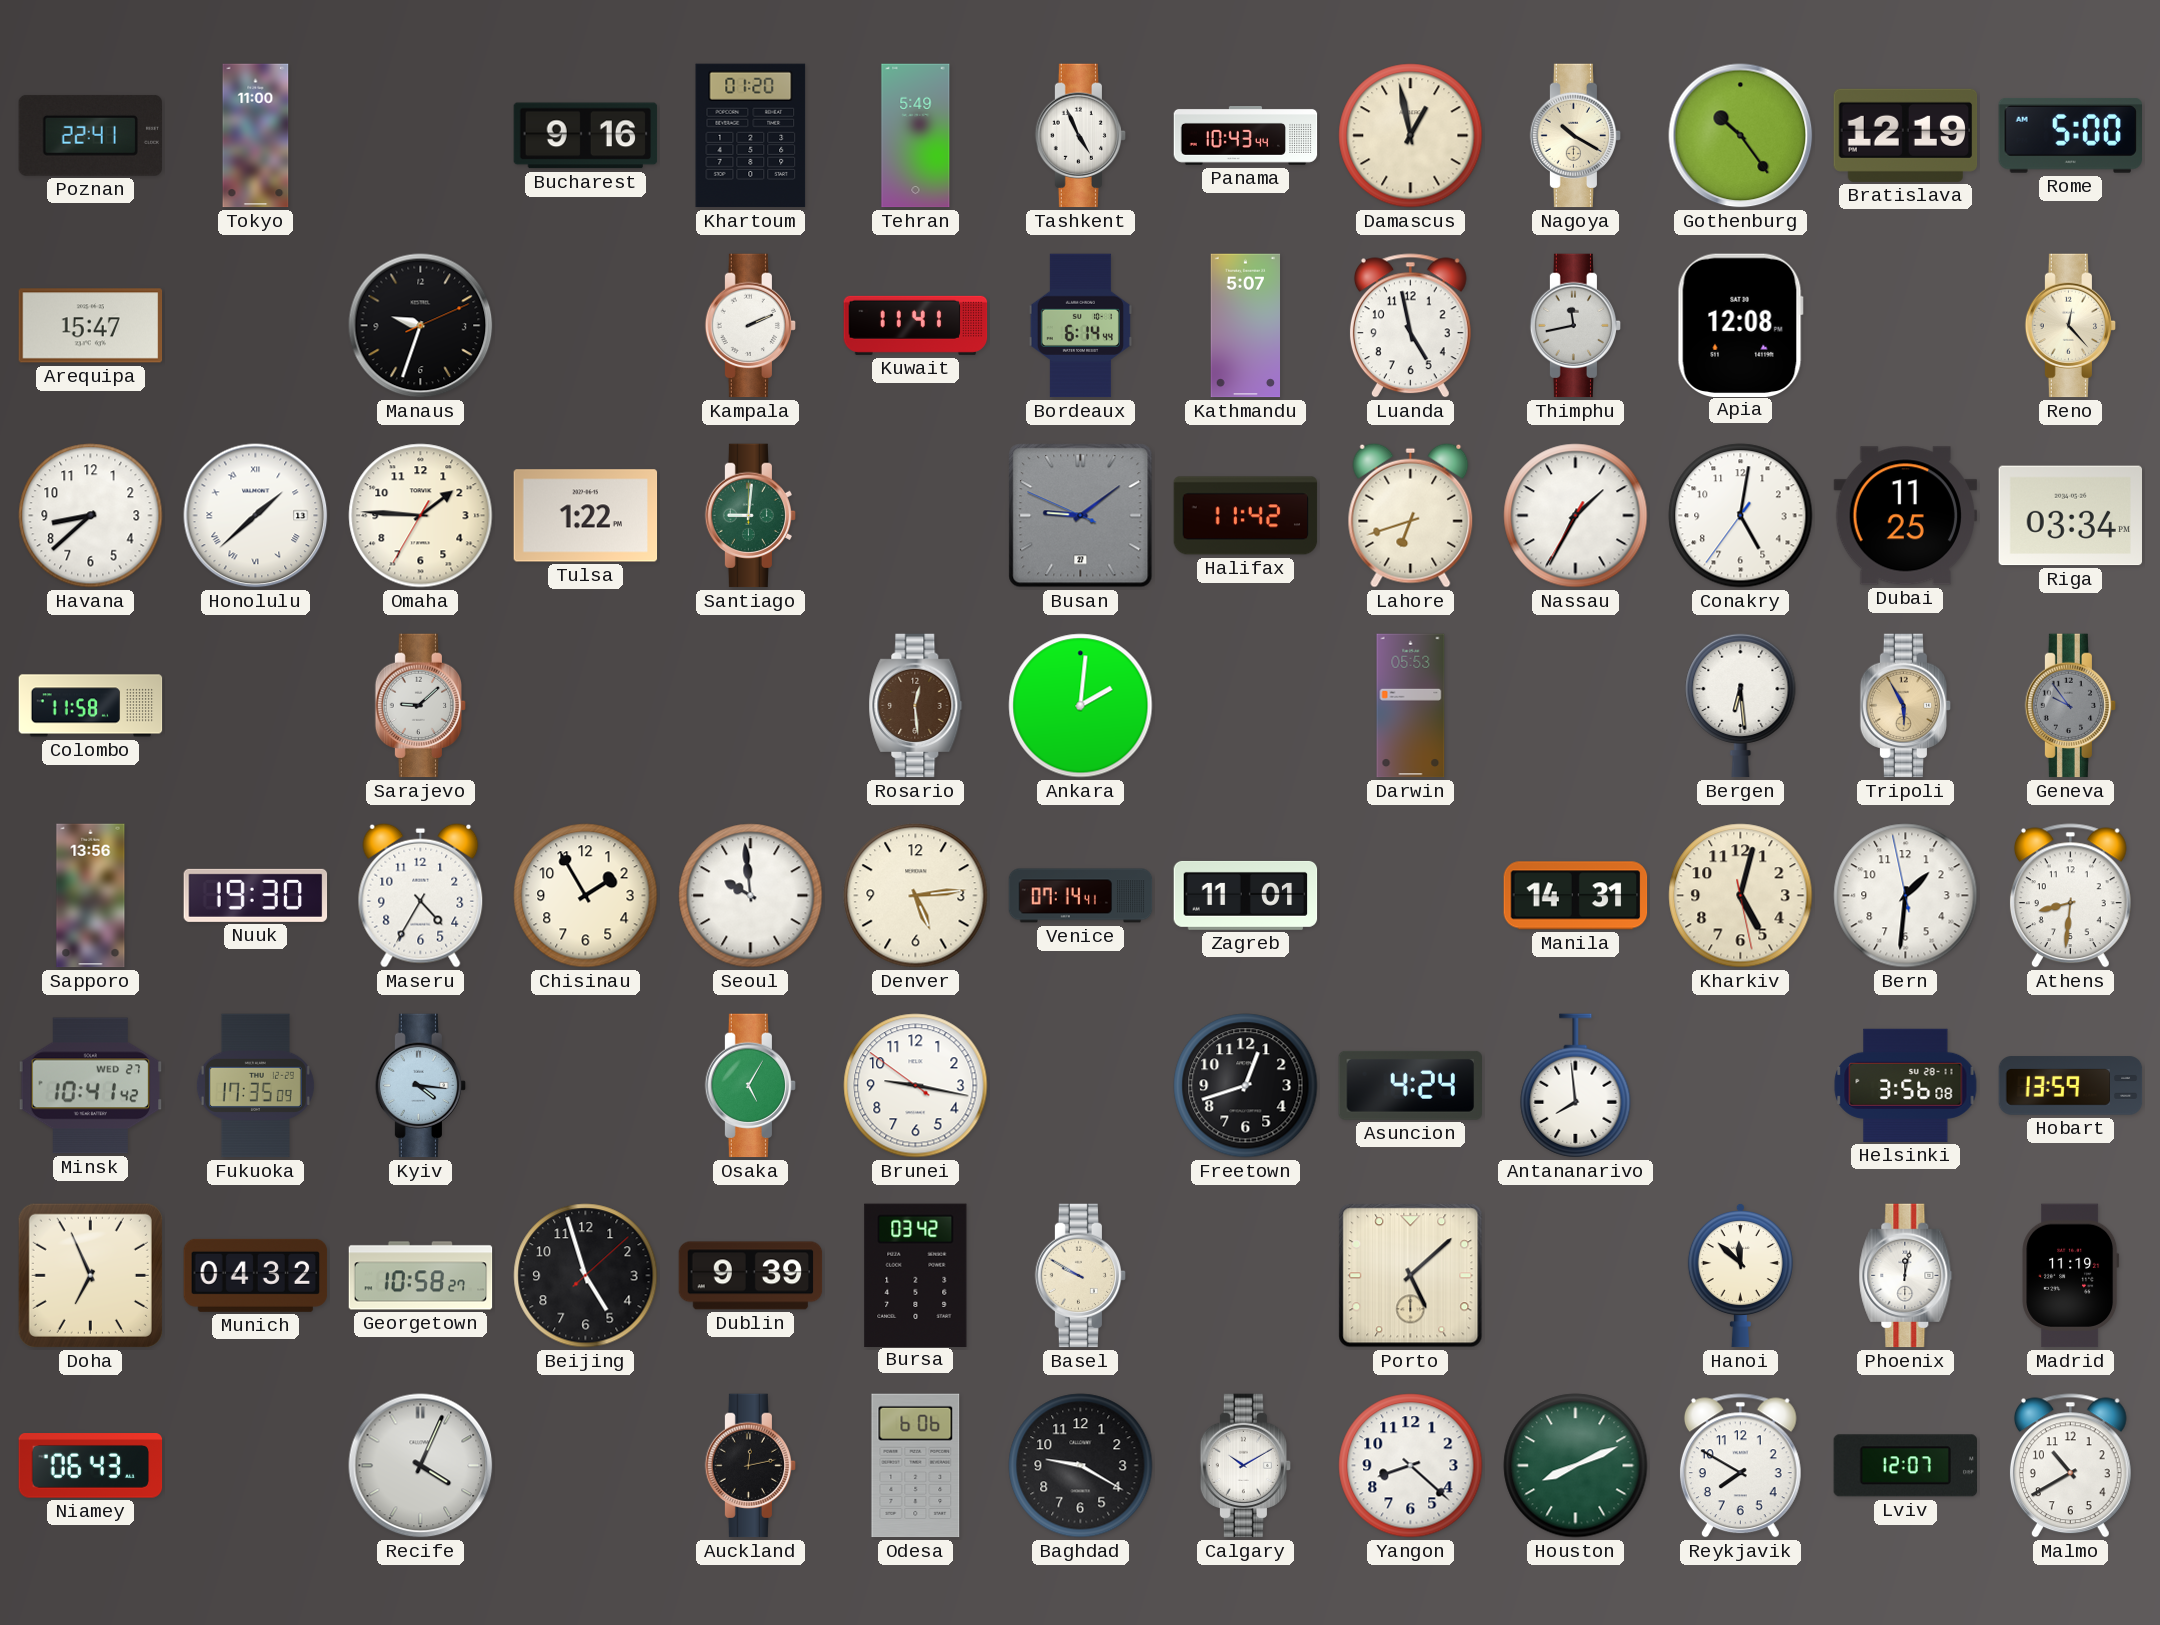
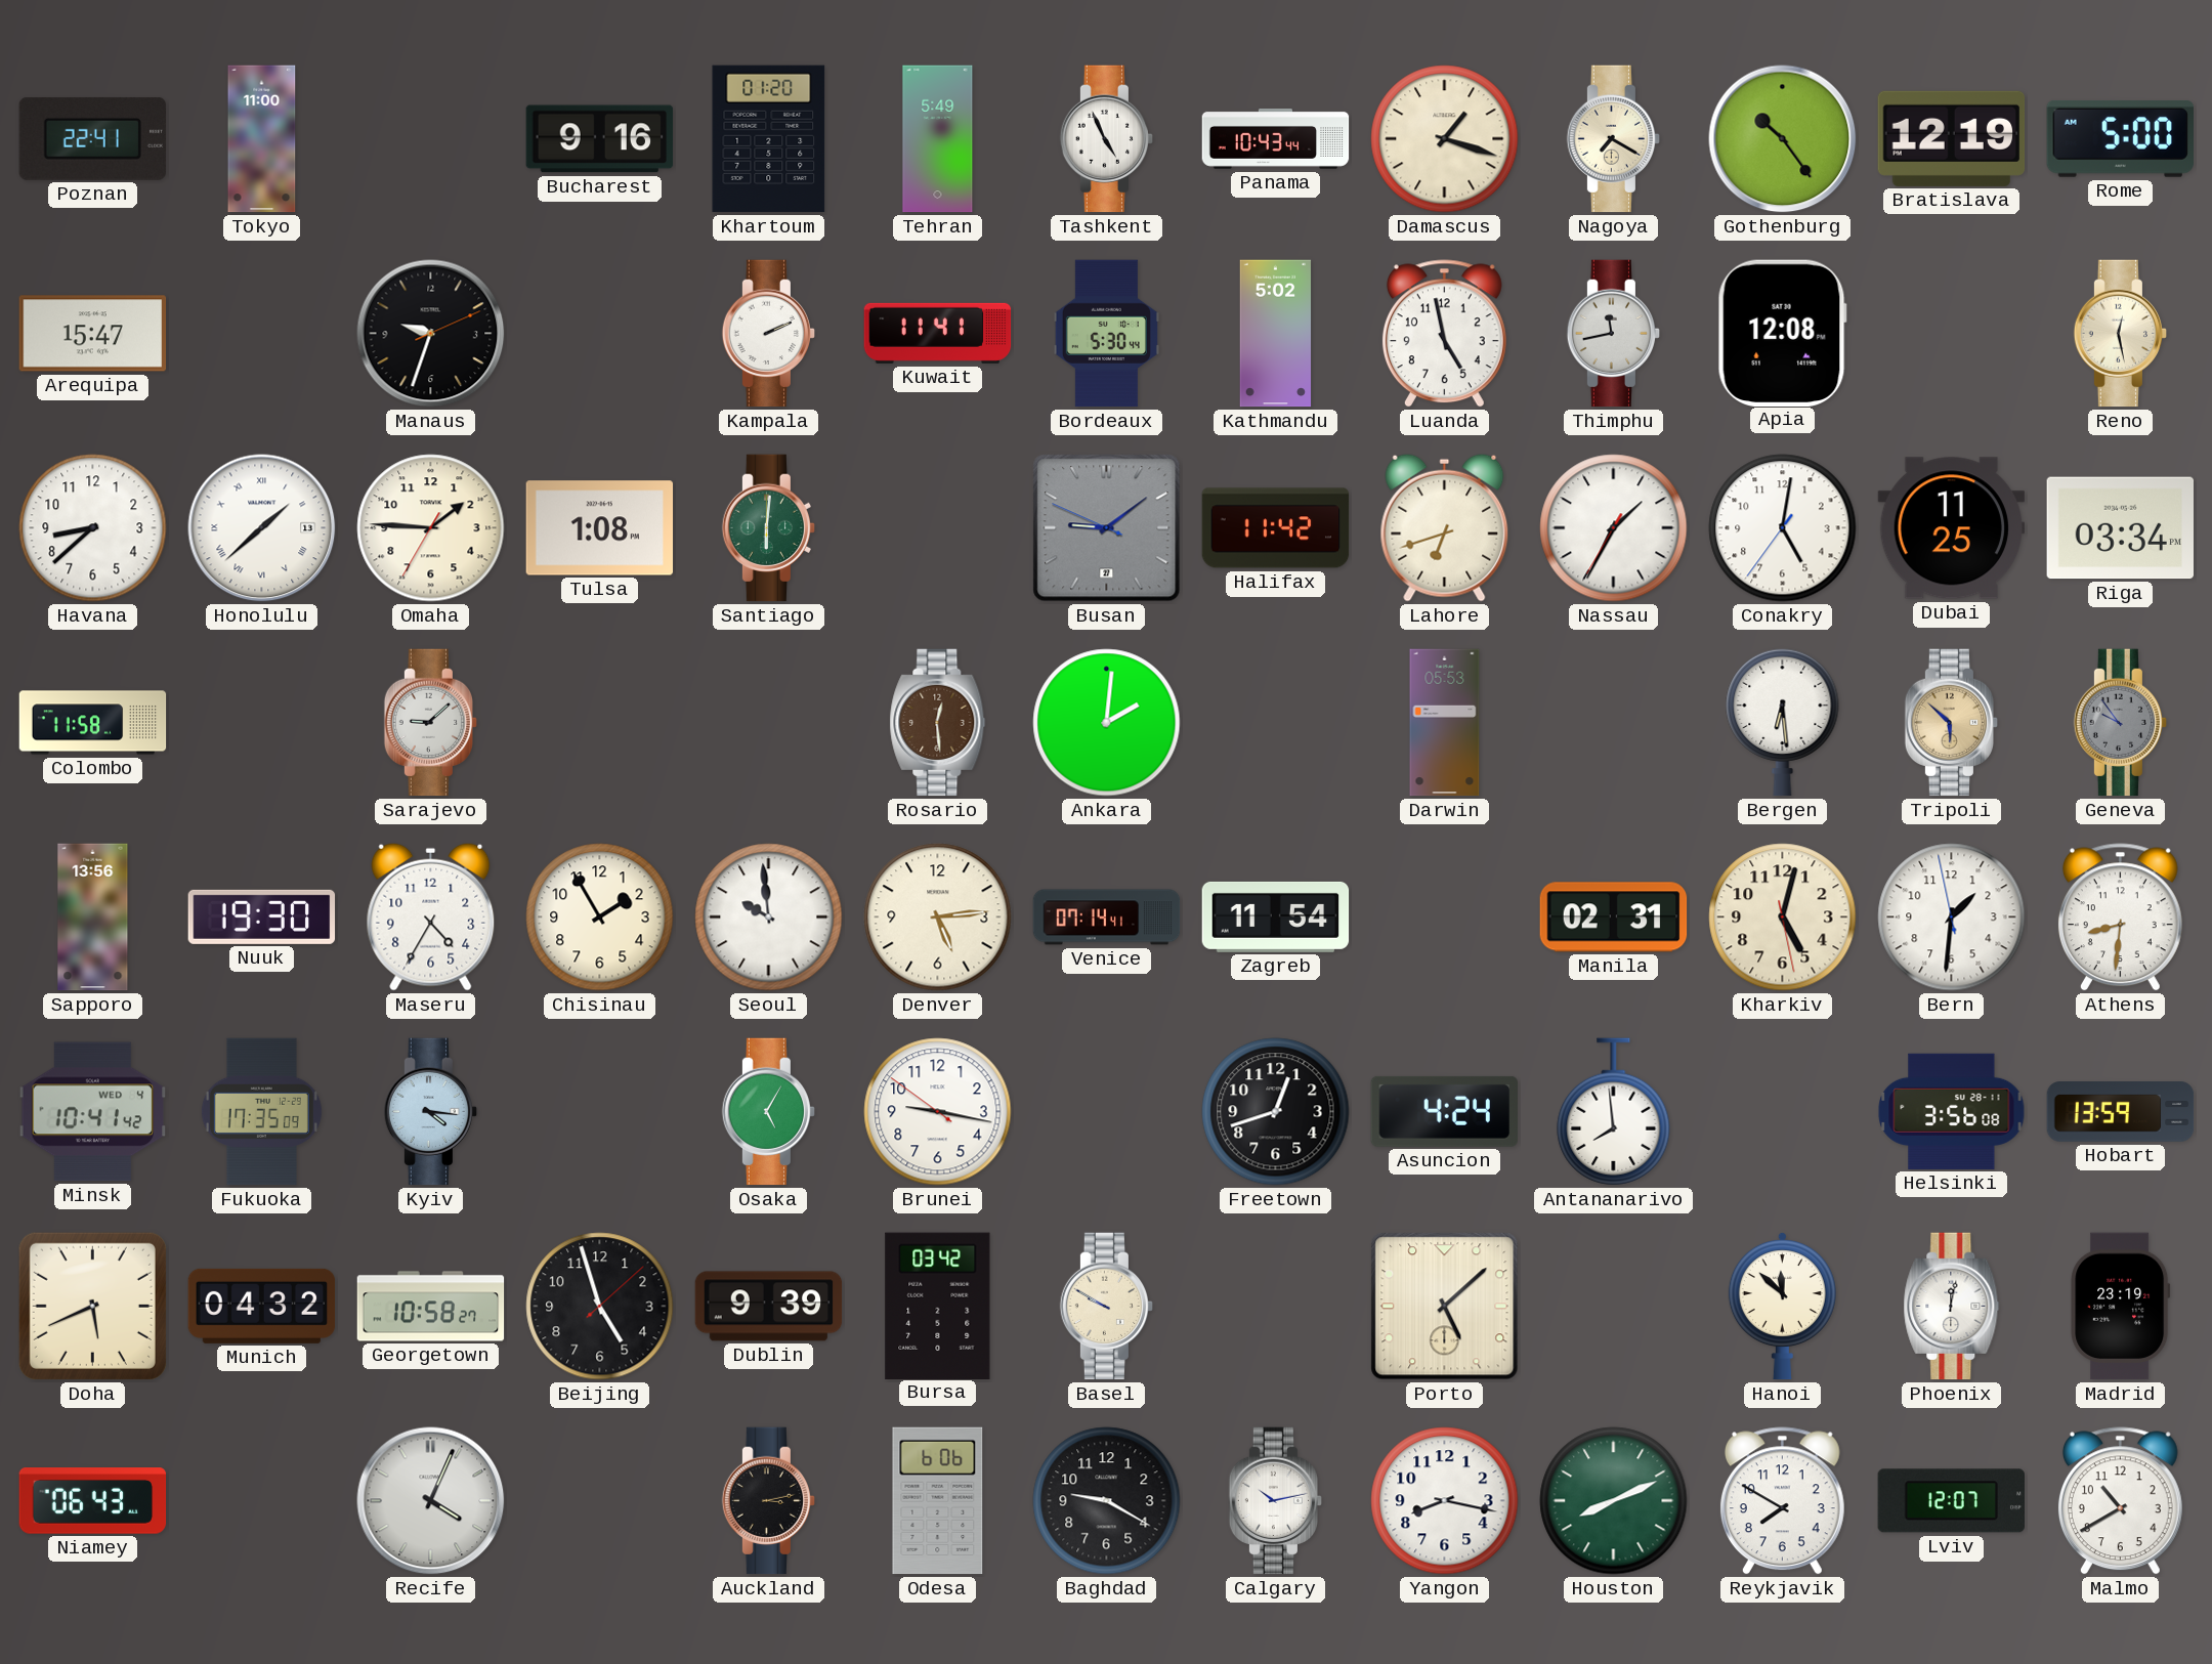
Damascus: 12:58 -> 1:18 (1445, 139)
Nagoya: 10:20 -> 7:20 (1614, 139)
Bordeaux: 6:14 -> 5:30 (1106, 334)
Kathmandu: 5:07 -> 5:02 (1276, 334)
Reno: 12:23 -> 12:28 (2121, 334)
Tulsa: 1:22 -> 1:08 (600, 528)
Santiago: 9:01 -> 6:01 (769, 528)
Tripoli: 5:55 -> 5:52 (1952, 723)
Zagreb: 11:01 -> 11:54 (1276, 916)
Manila: 14:31 -> 02:31 (1614, 918)
Minsk date: WED 27 -> WED 4 (93, 1112)
Doha: 6:56 -> 5:41 (92, 1306)
Madrid: 11:19 -> 23:19 (2121, 1307)
Auckland: 12:13 -> 3:13 (769, 1501)
Calgary: 10:10 -> 10:13 (1276, 1501)
Yangon: 8:22 -> 8:17 (1445, 1501)
